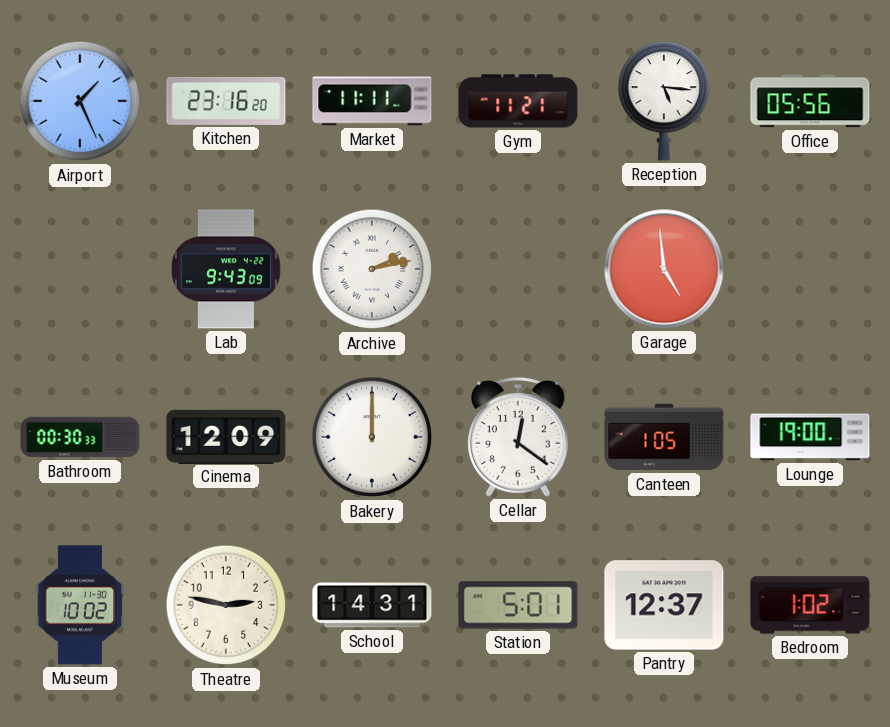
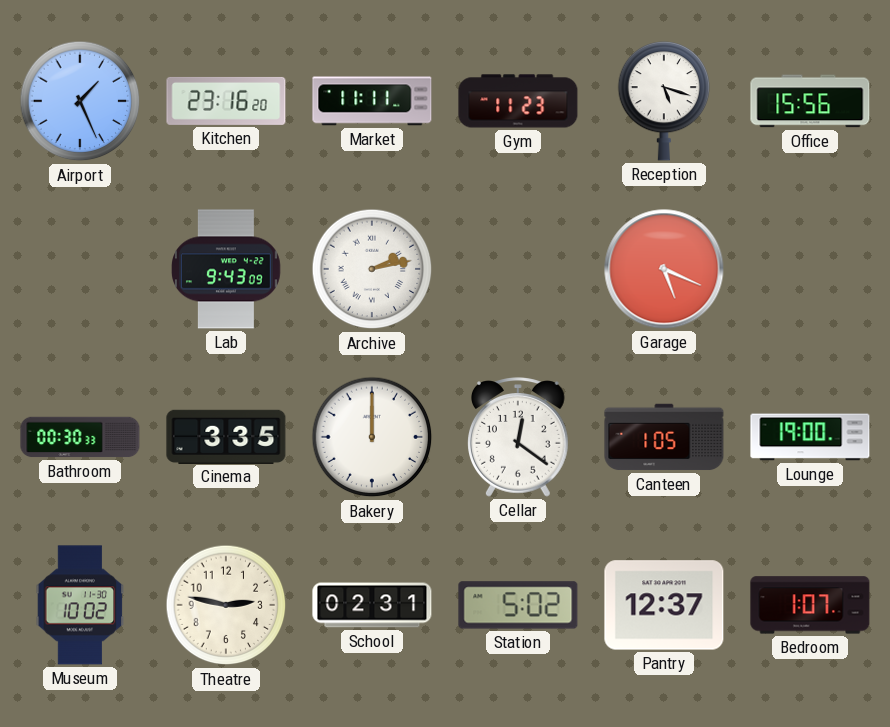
Gym: 11:21 -> 11:23 (518, 101)
Reception: 5:16 -> 5:18 (664, 102)
Office: 05:56 -> 15:56 (810, 101)
Garage: 4:59 -> 5:19 (664, 269)
Cinema: 12:09 -> 3:35 (226, 436)
School: 14:31 -> 02:31 (372, 605)
Station: 5:01 -> 5:02 (518, 605)
Bedroom: 1:02 -> 1:07 (810, 605)
